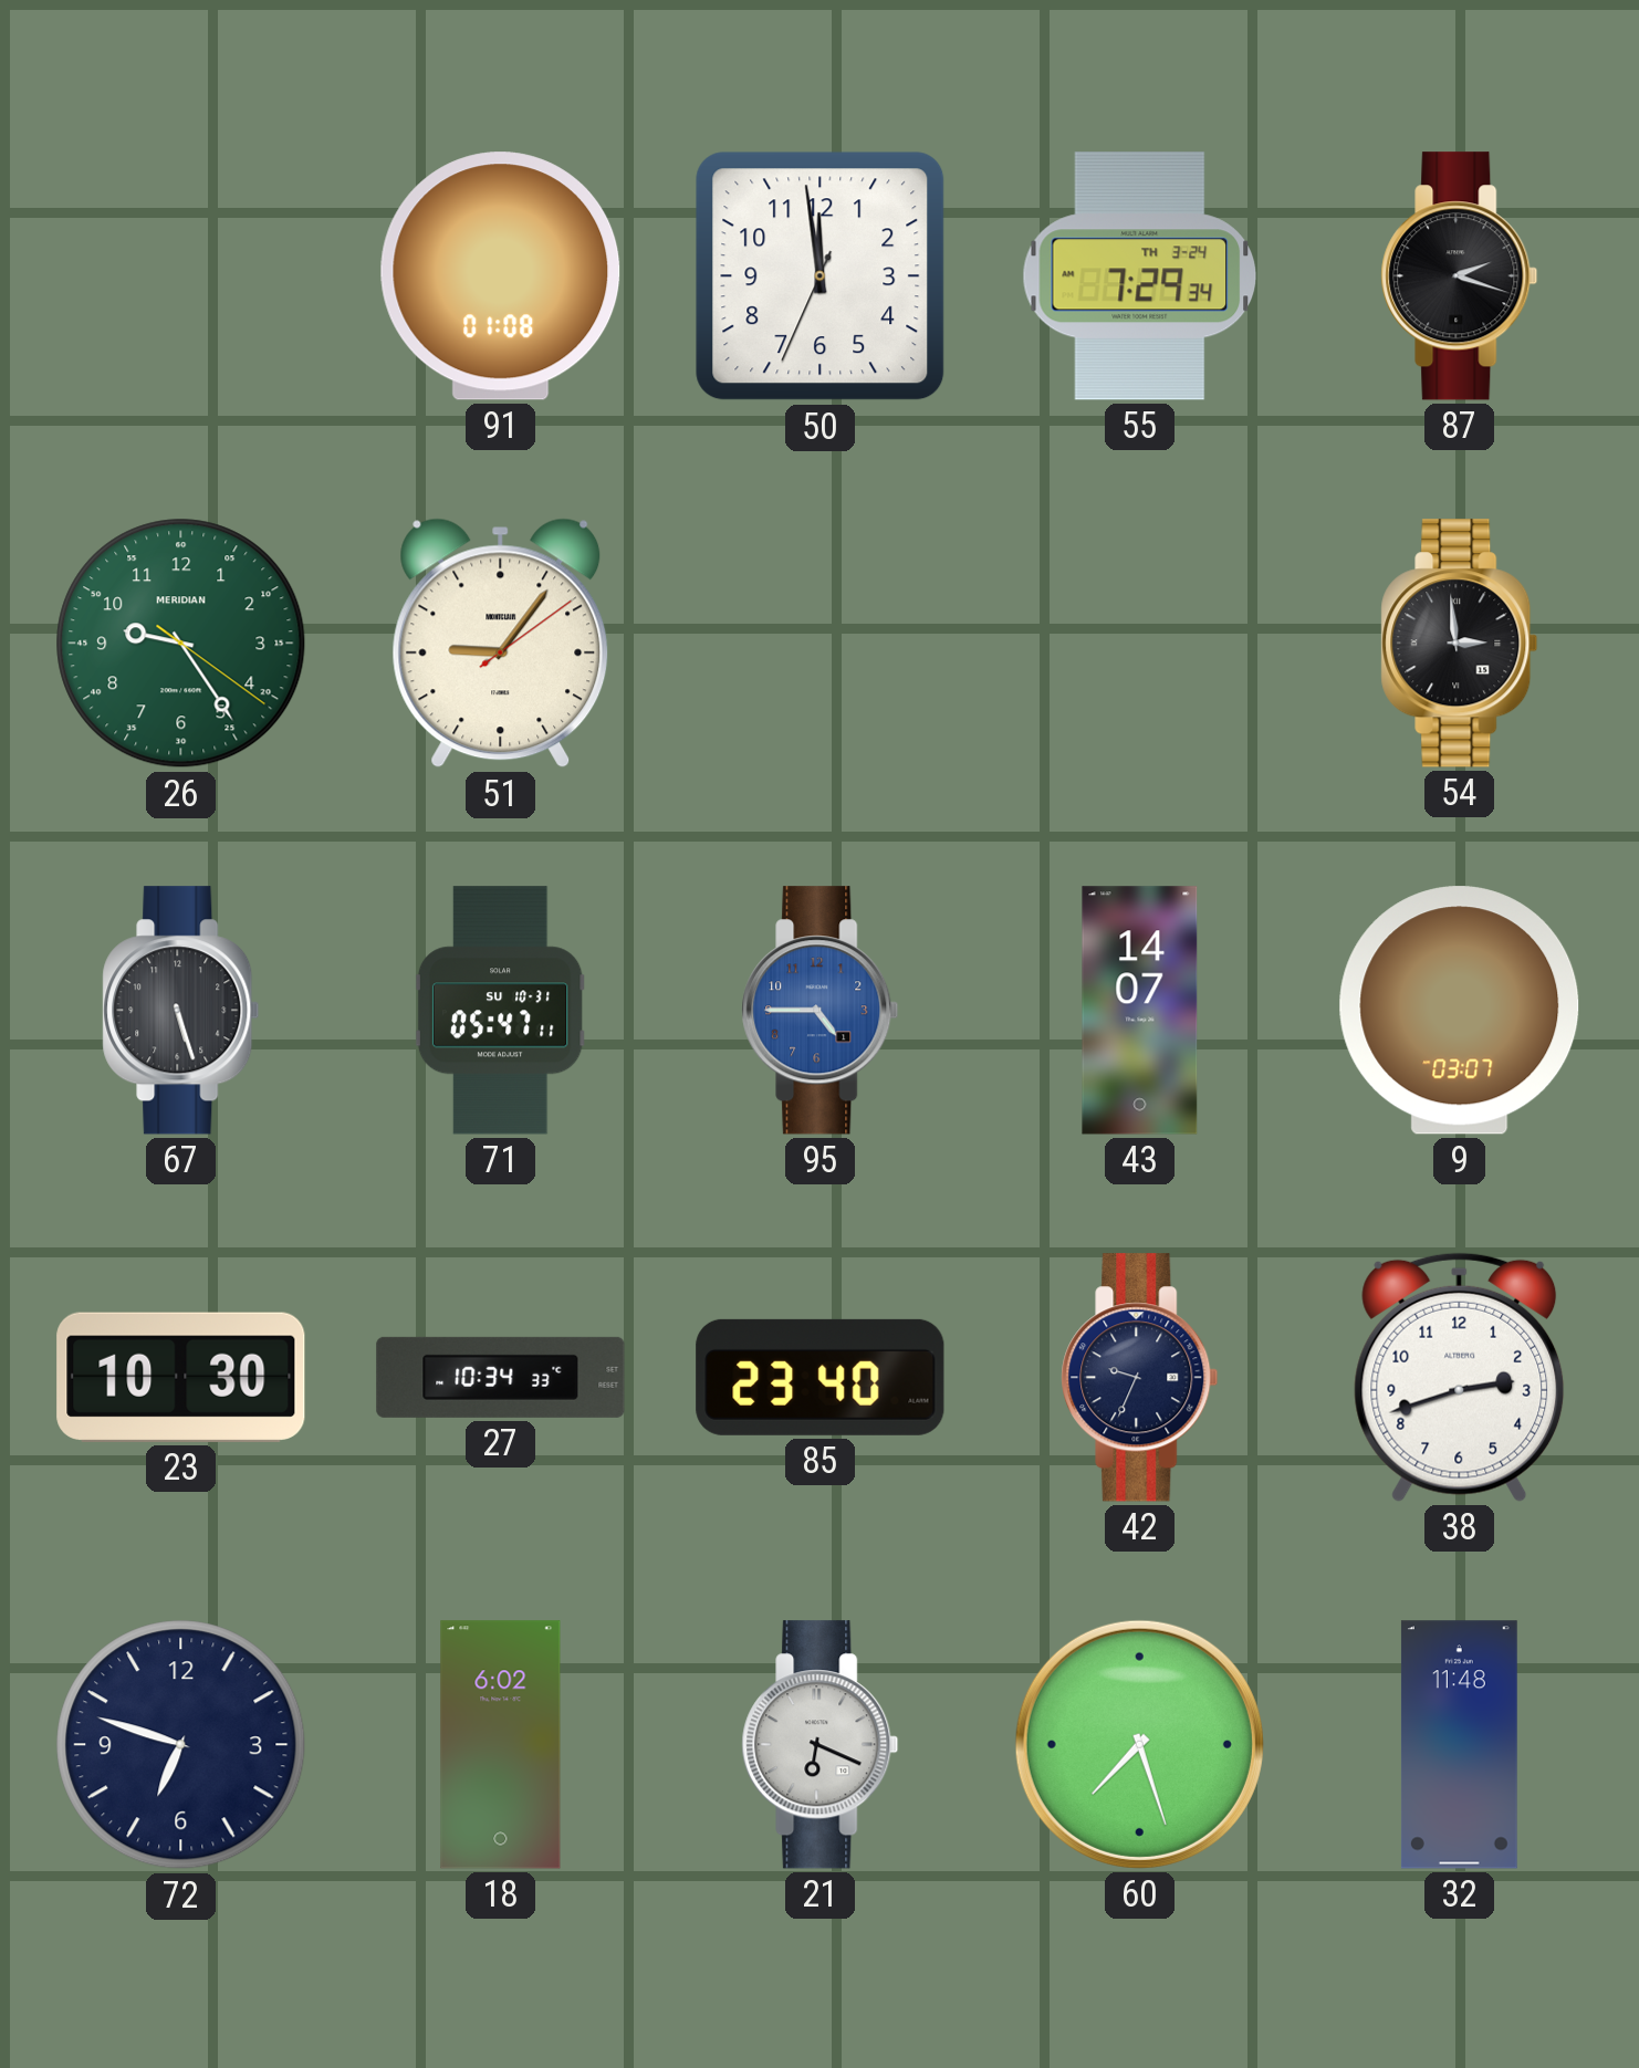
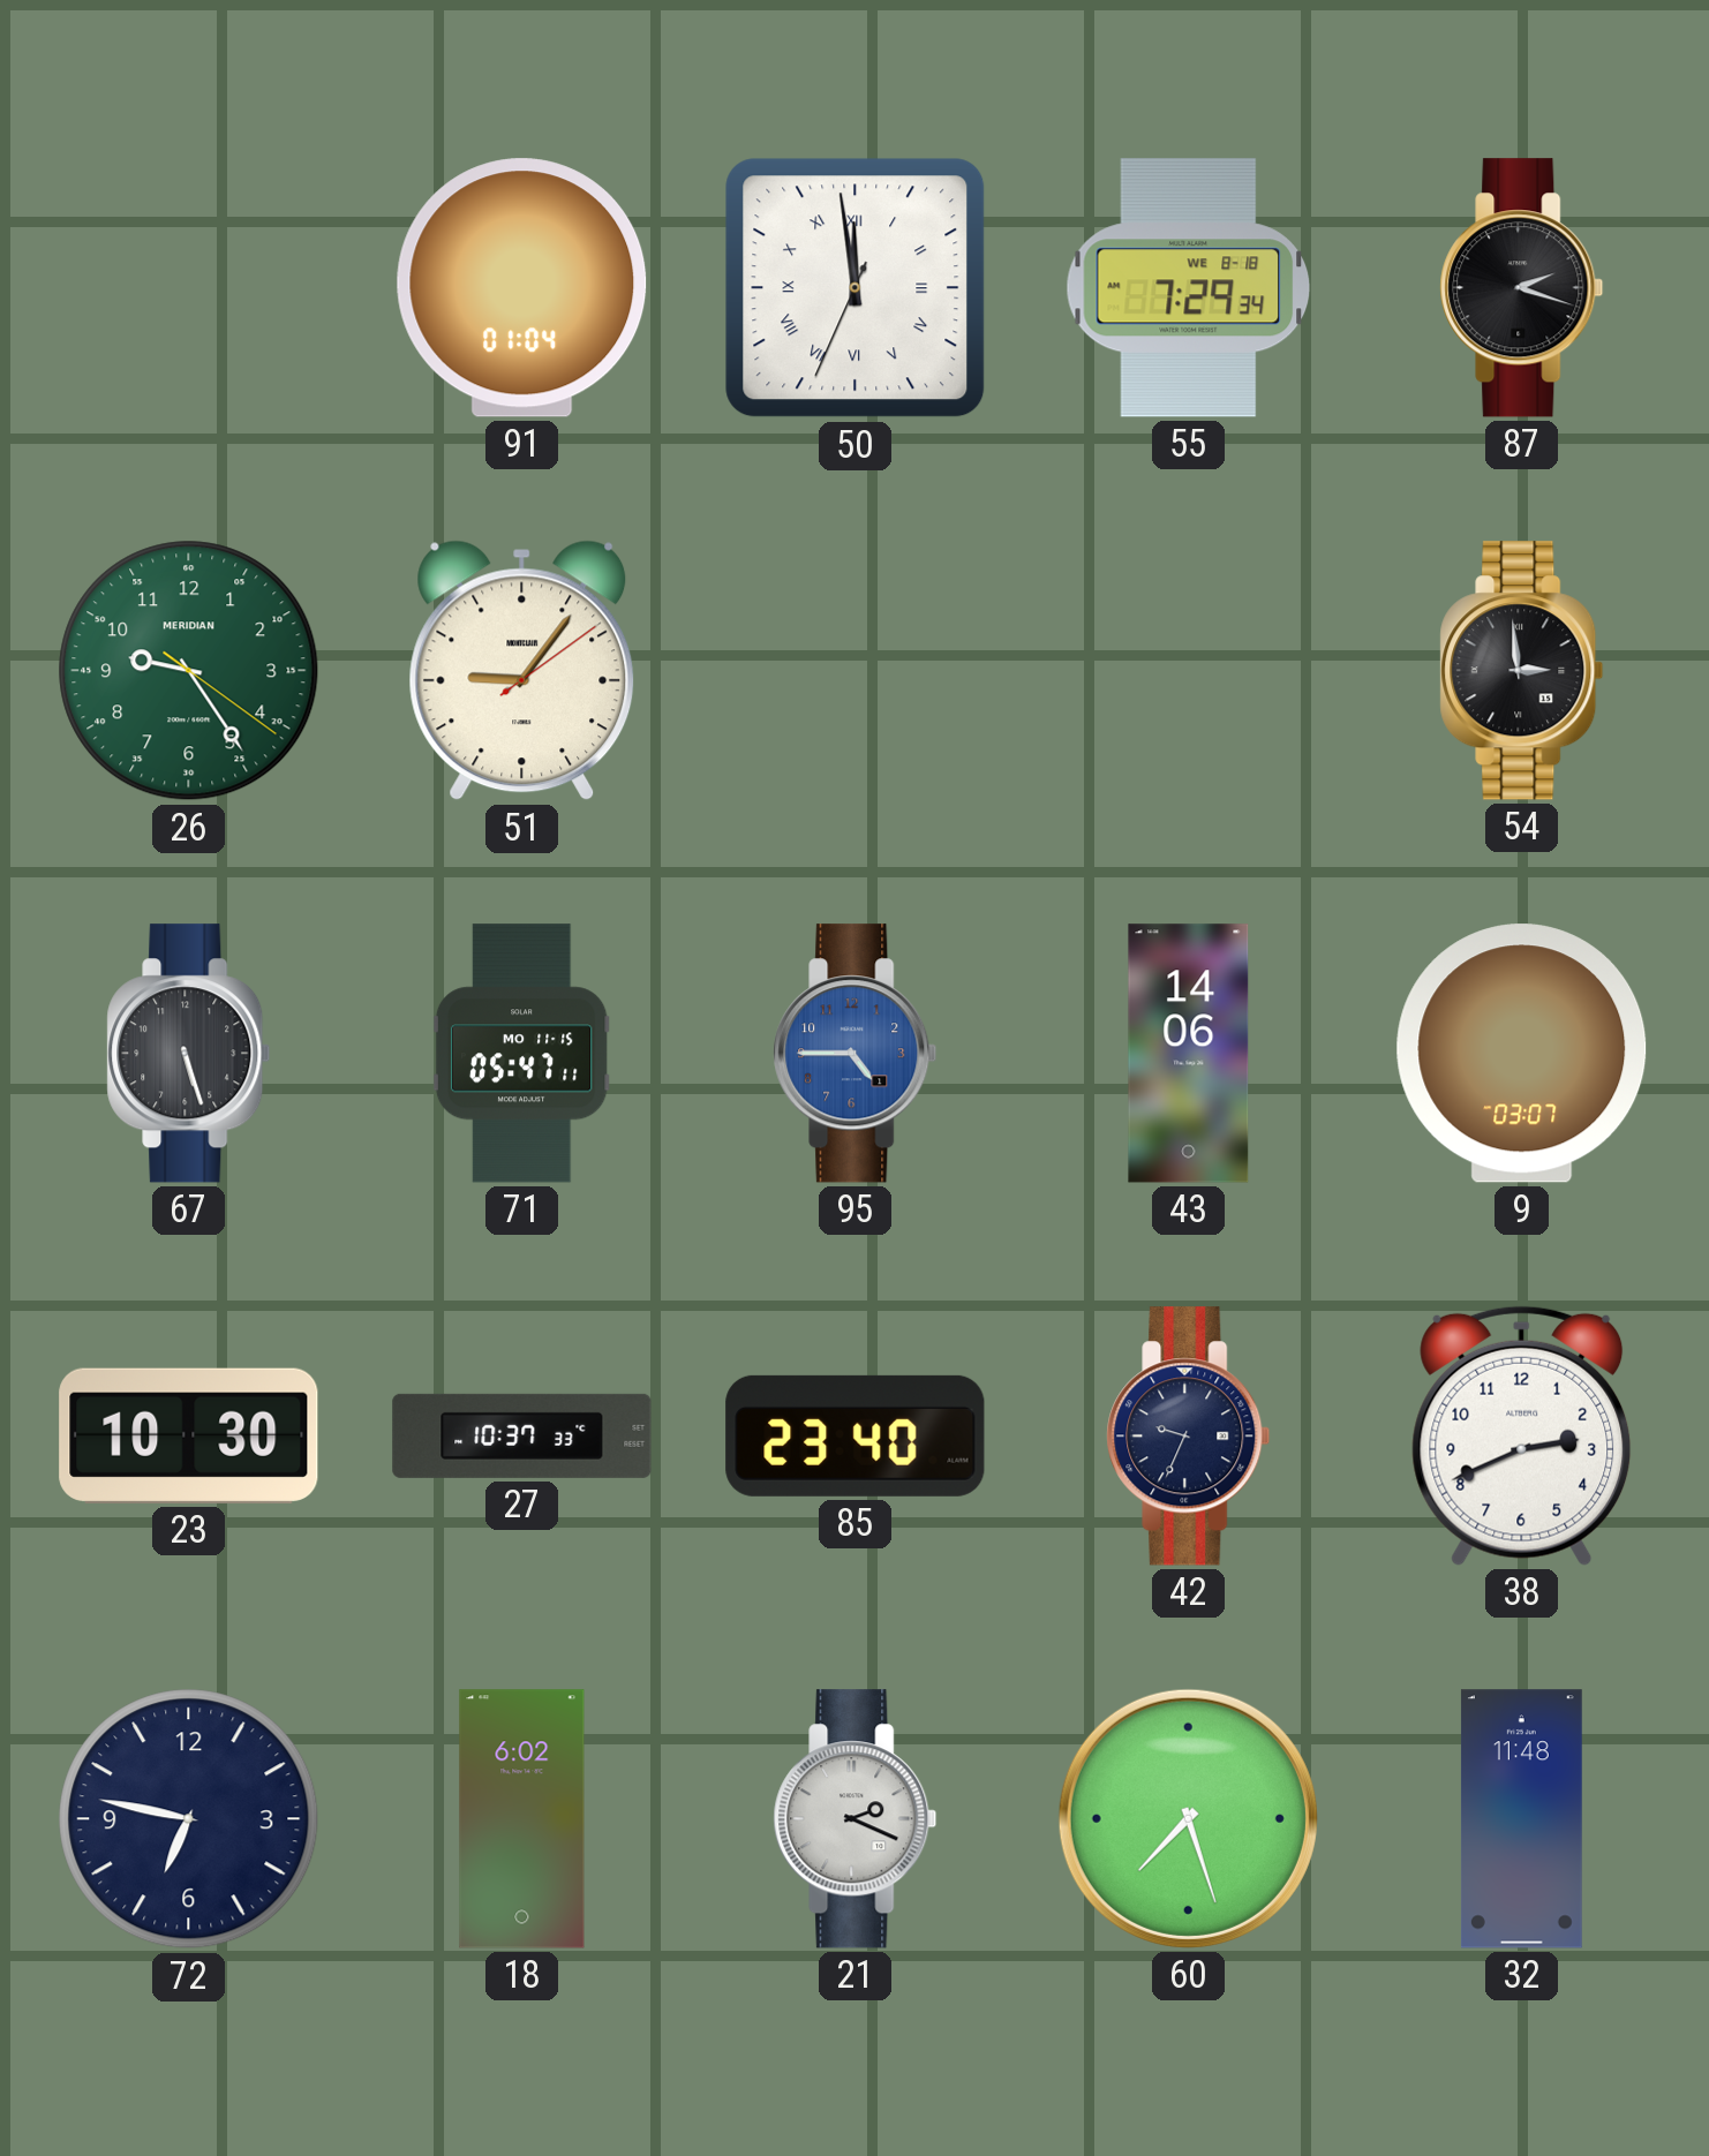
91: 01:08 -> 01:04 (522, 288)
50 numerals: Arabic -> Roman (856, 288)
55 date: TH 3-24 -> WE 8-18 (1189, 288)
71 date: SU 10-31 -> MO 11-15 (521, 1054)
43: 14:07 -> 14:06 (1189, 1054)
27: 10:34 -> 10:37 (522, 1435)
38: 2:42 -> 2:41 (1522, 1435)
72: 6:48 -> 6:47 (189, 1819)
21: 6:19 -> 2:19 (856, 1819)
